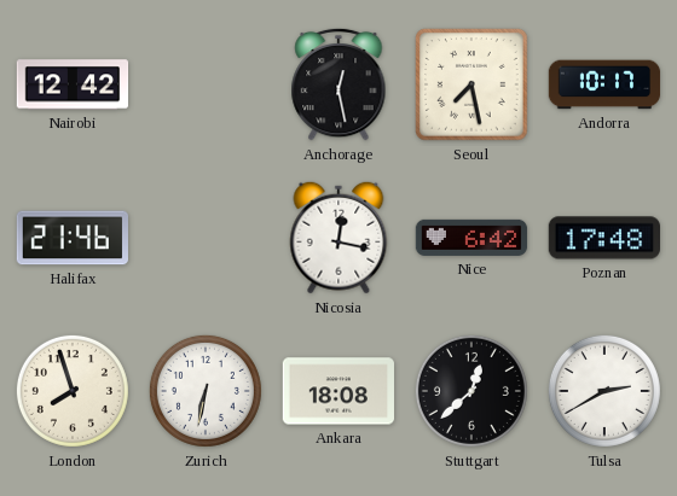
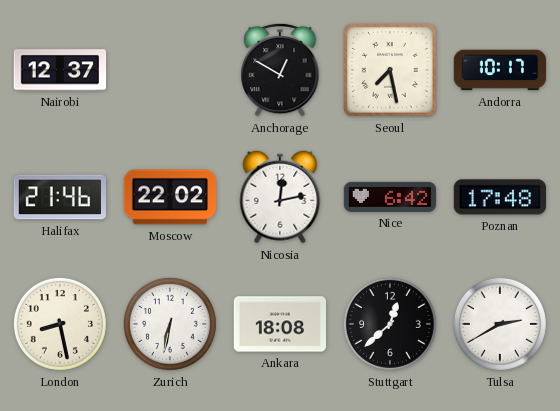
Nairobi: 12:42 -> 12:37 (60, 70)
Anchorage: 12:28 -> 12:50 (280, 70)
Moscow: none -> 22:02 (169, 197)
Nicosia: 12:17 -> 12:13 (280, 197)
London: 7:57 -> 8:28 (60, 324)
